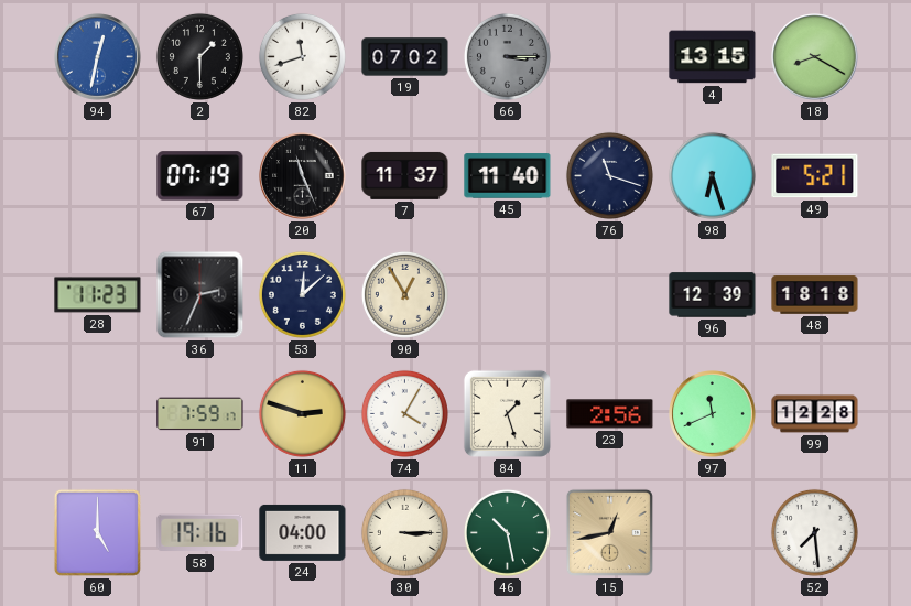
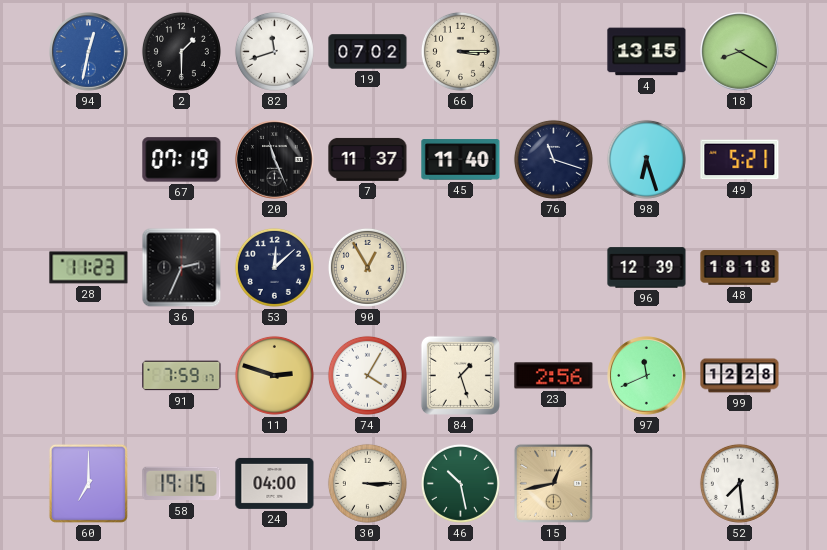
66 dial: grey -> cream (460, 51)
60: 5:00 -> 7:00 (88, 483)
58: 19:16 -> 19:15 (182, 484)
